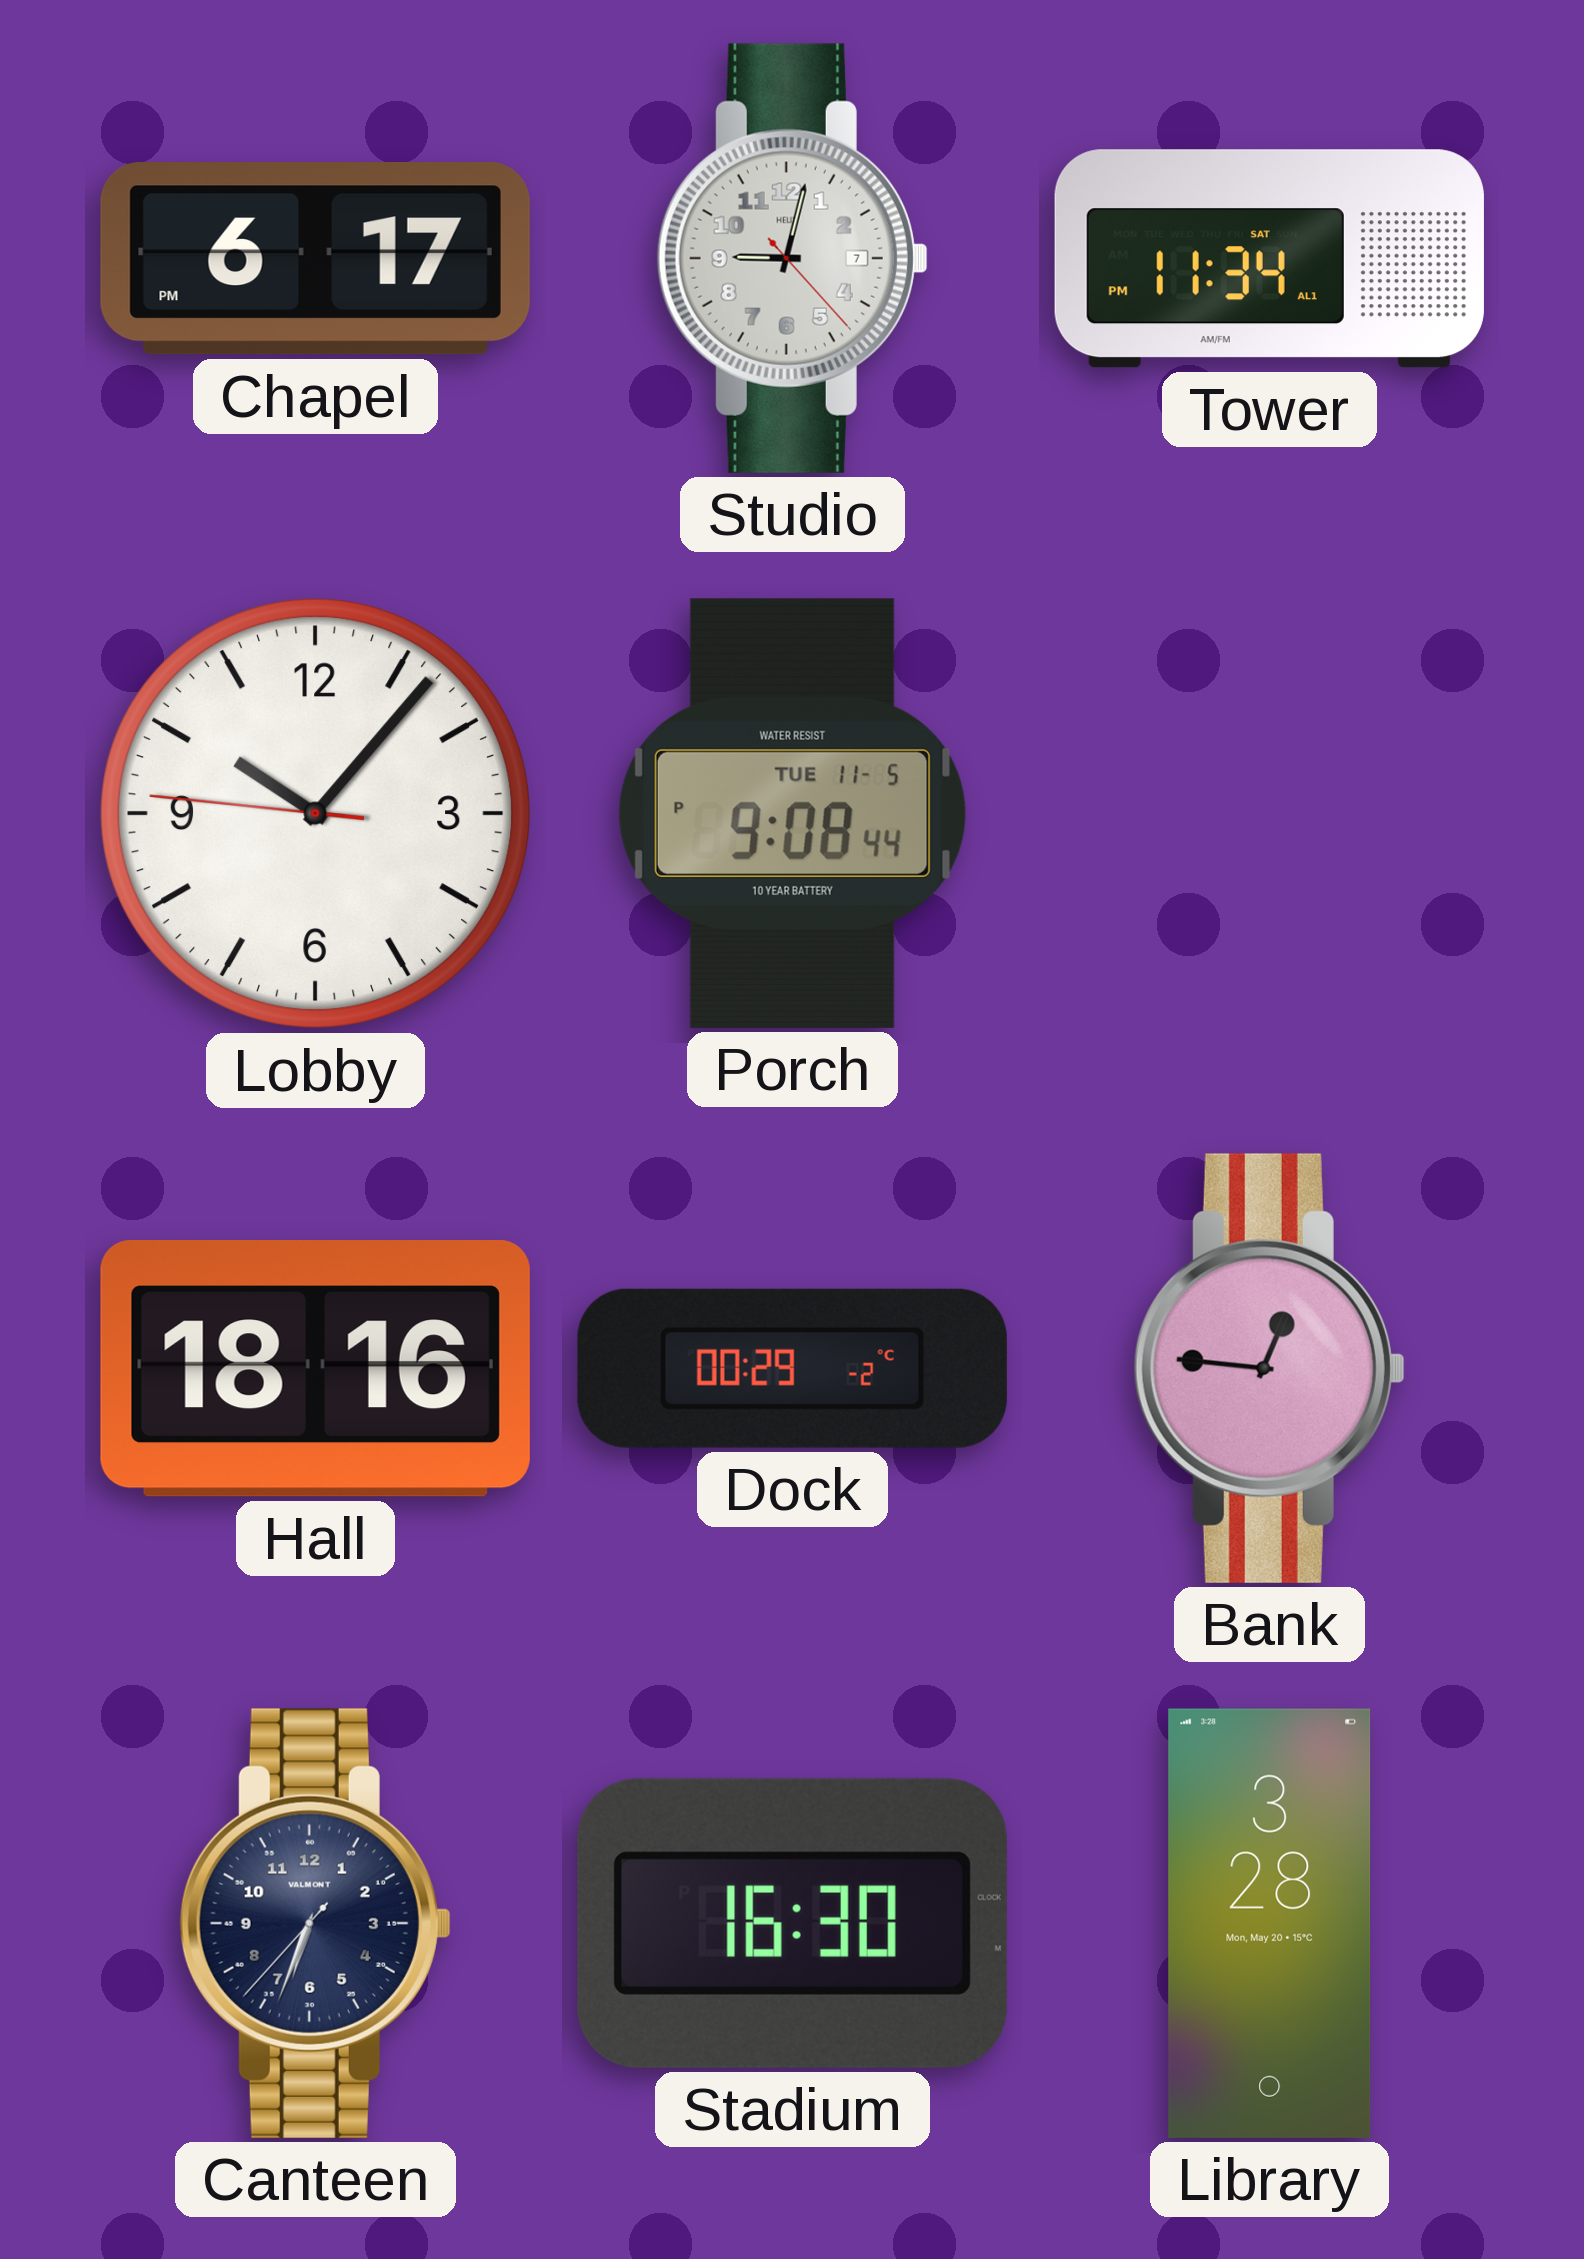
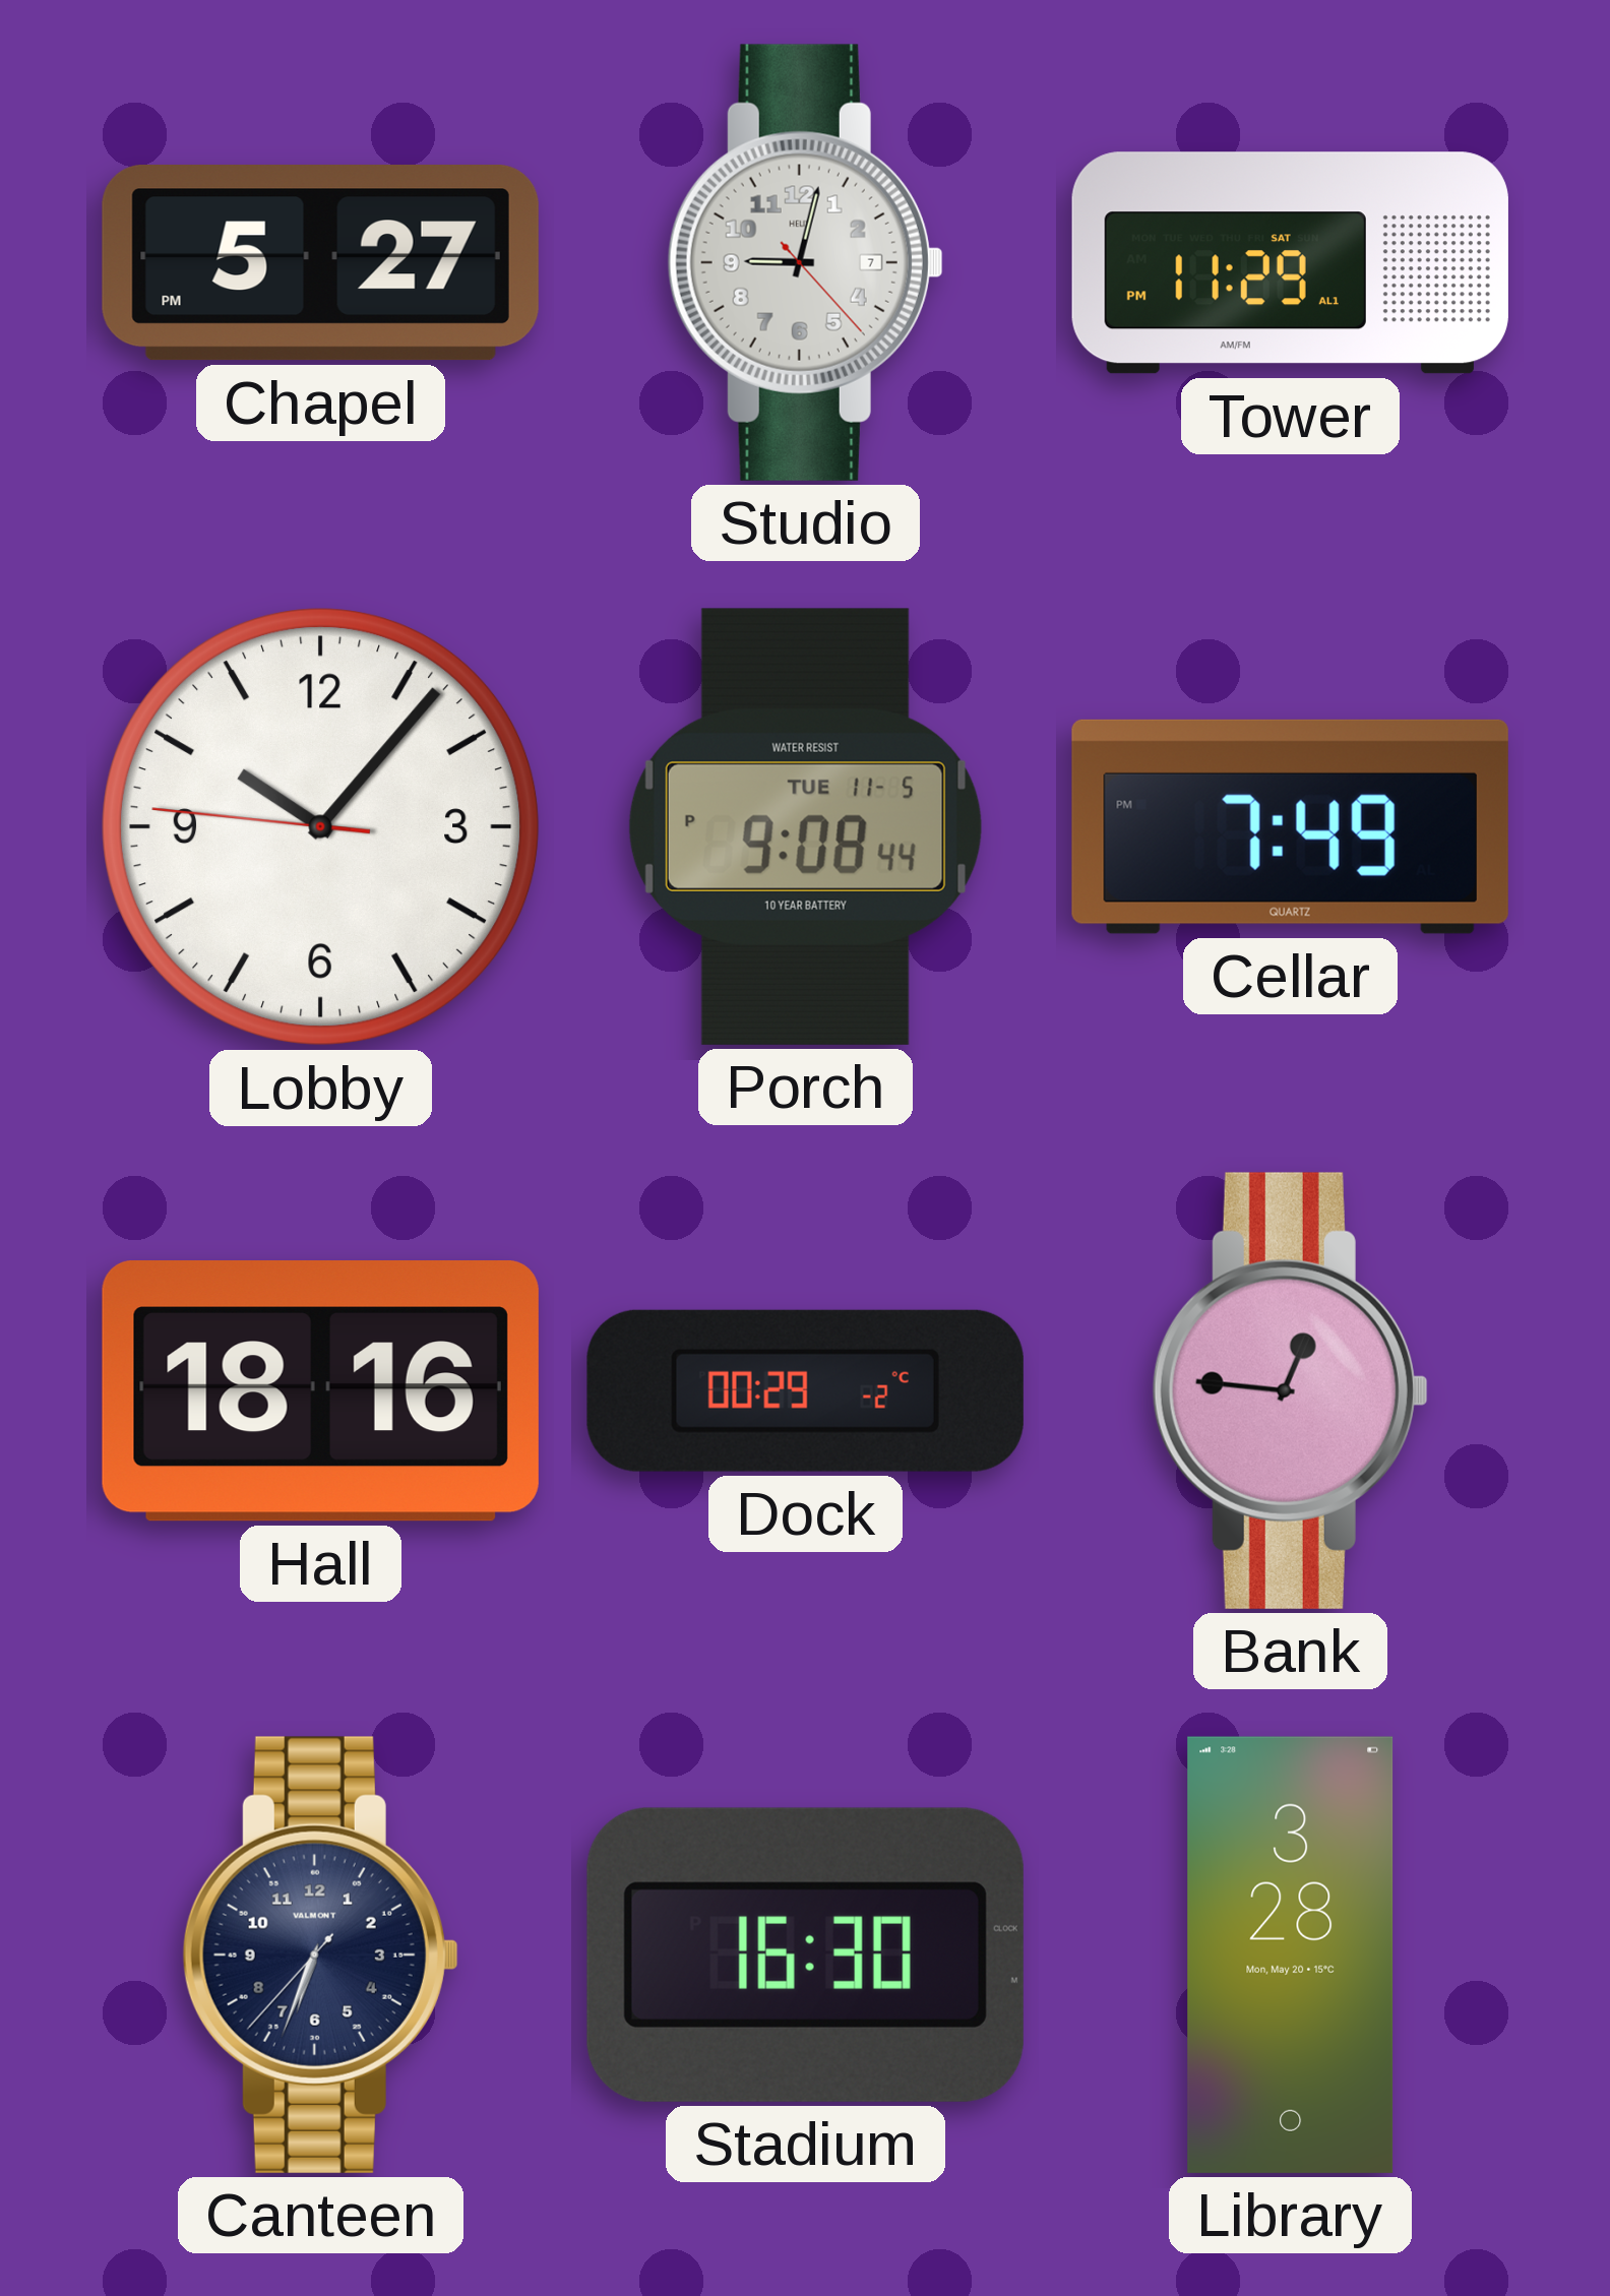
Chapel: 6:17 -> 5:27 (320, 263)
Tower: 11:34 -> 11:29 (1290, 263)
Cellar: none -> 7:49 (1290, 826)
